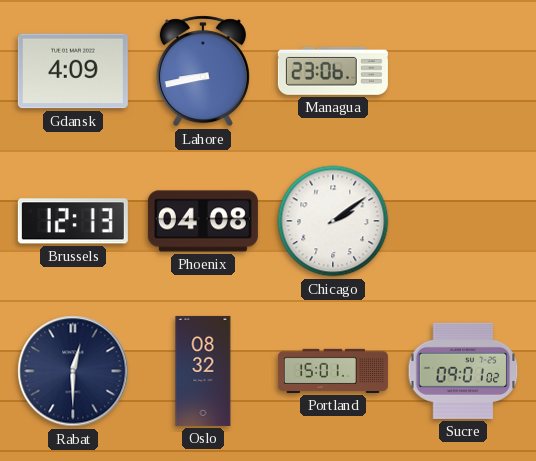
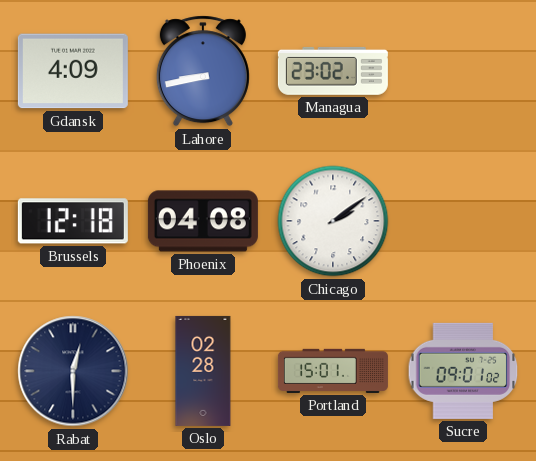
Managua: 23:06 -> 23:02 (333, 71)
Brussels: 12:13 -> 12:18 (73, 221)
Oslo: 08:32 -> 02:28 (203, 371)
